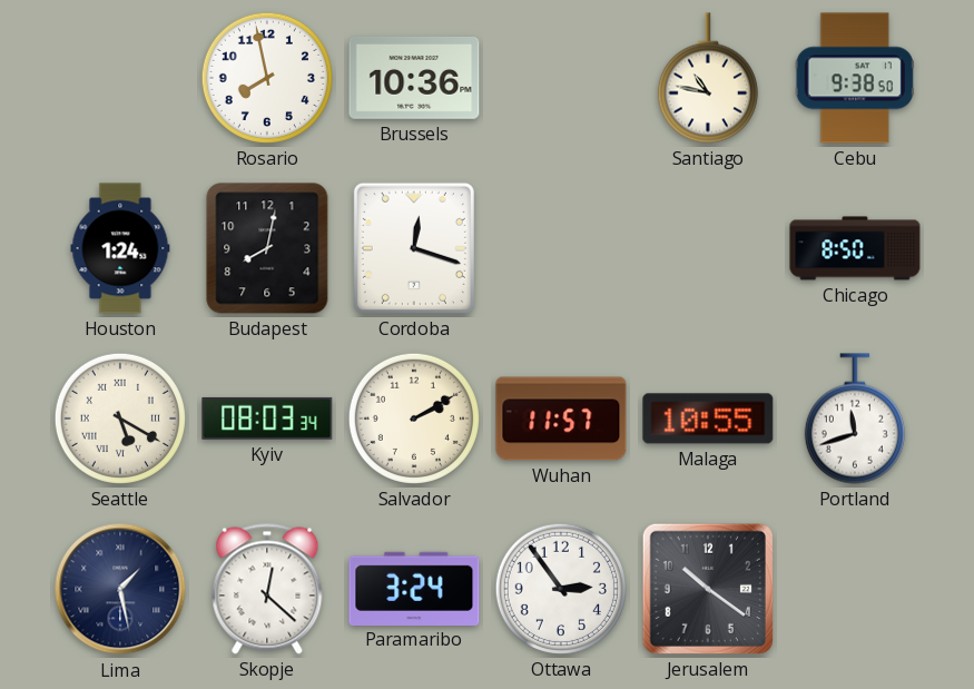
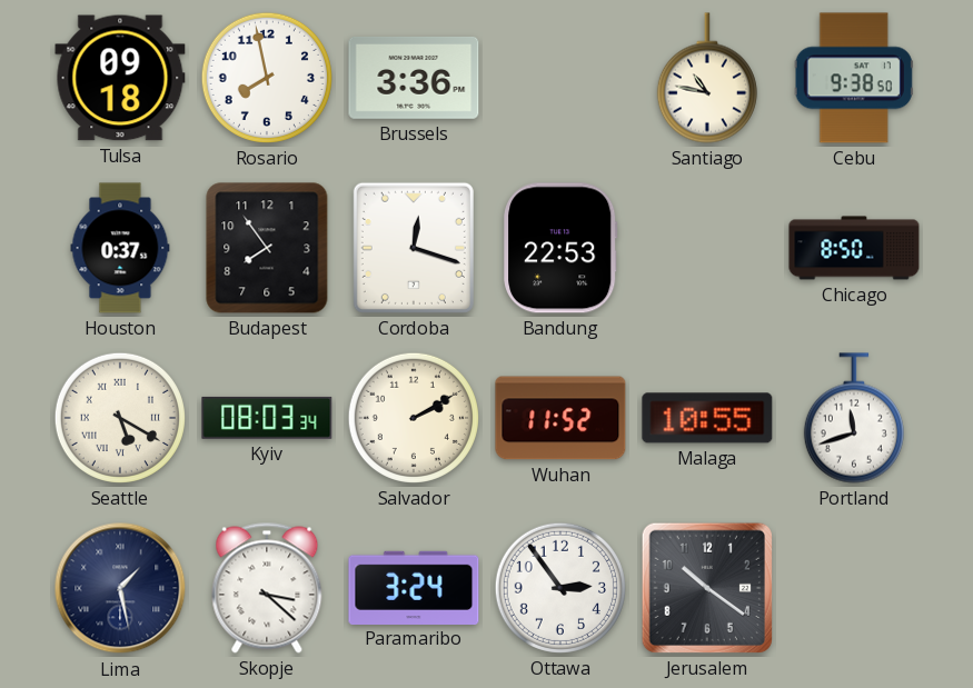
Tulsa: none -> 09:18 (120, 78)
Brussels: 10:36 -> 3:36 (414, 78)
Houston: 1:24 -> 0:37 (120, 248)
Budapest: 8:02 -> 7:54 (267, 248)
Bandung: none -> 22:53 (560, 248)
Wuhan: 11:57 -> 11:52 (560, 418)
Skopje: 12:22 -> 3:22 (267, 588)
